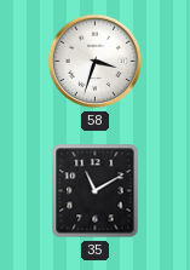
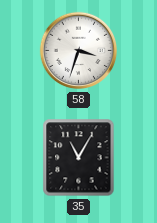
35: 11:10 -> 11:05 (79, 158)
